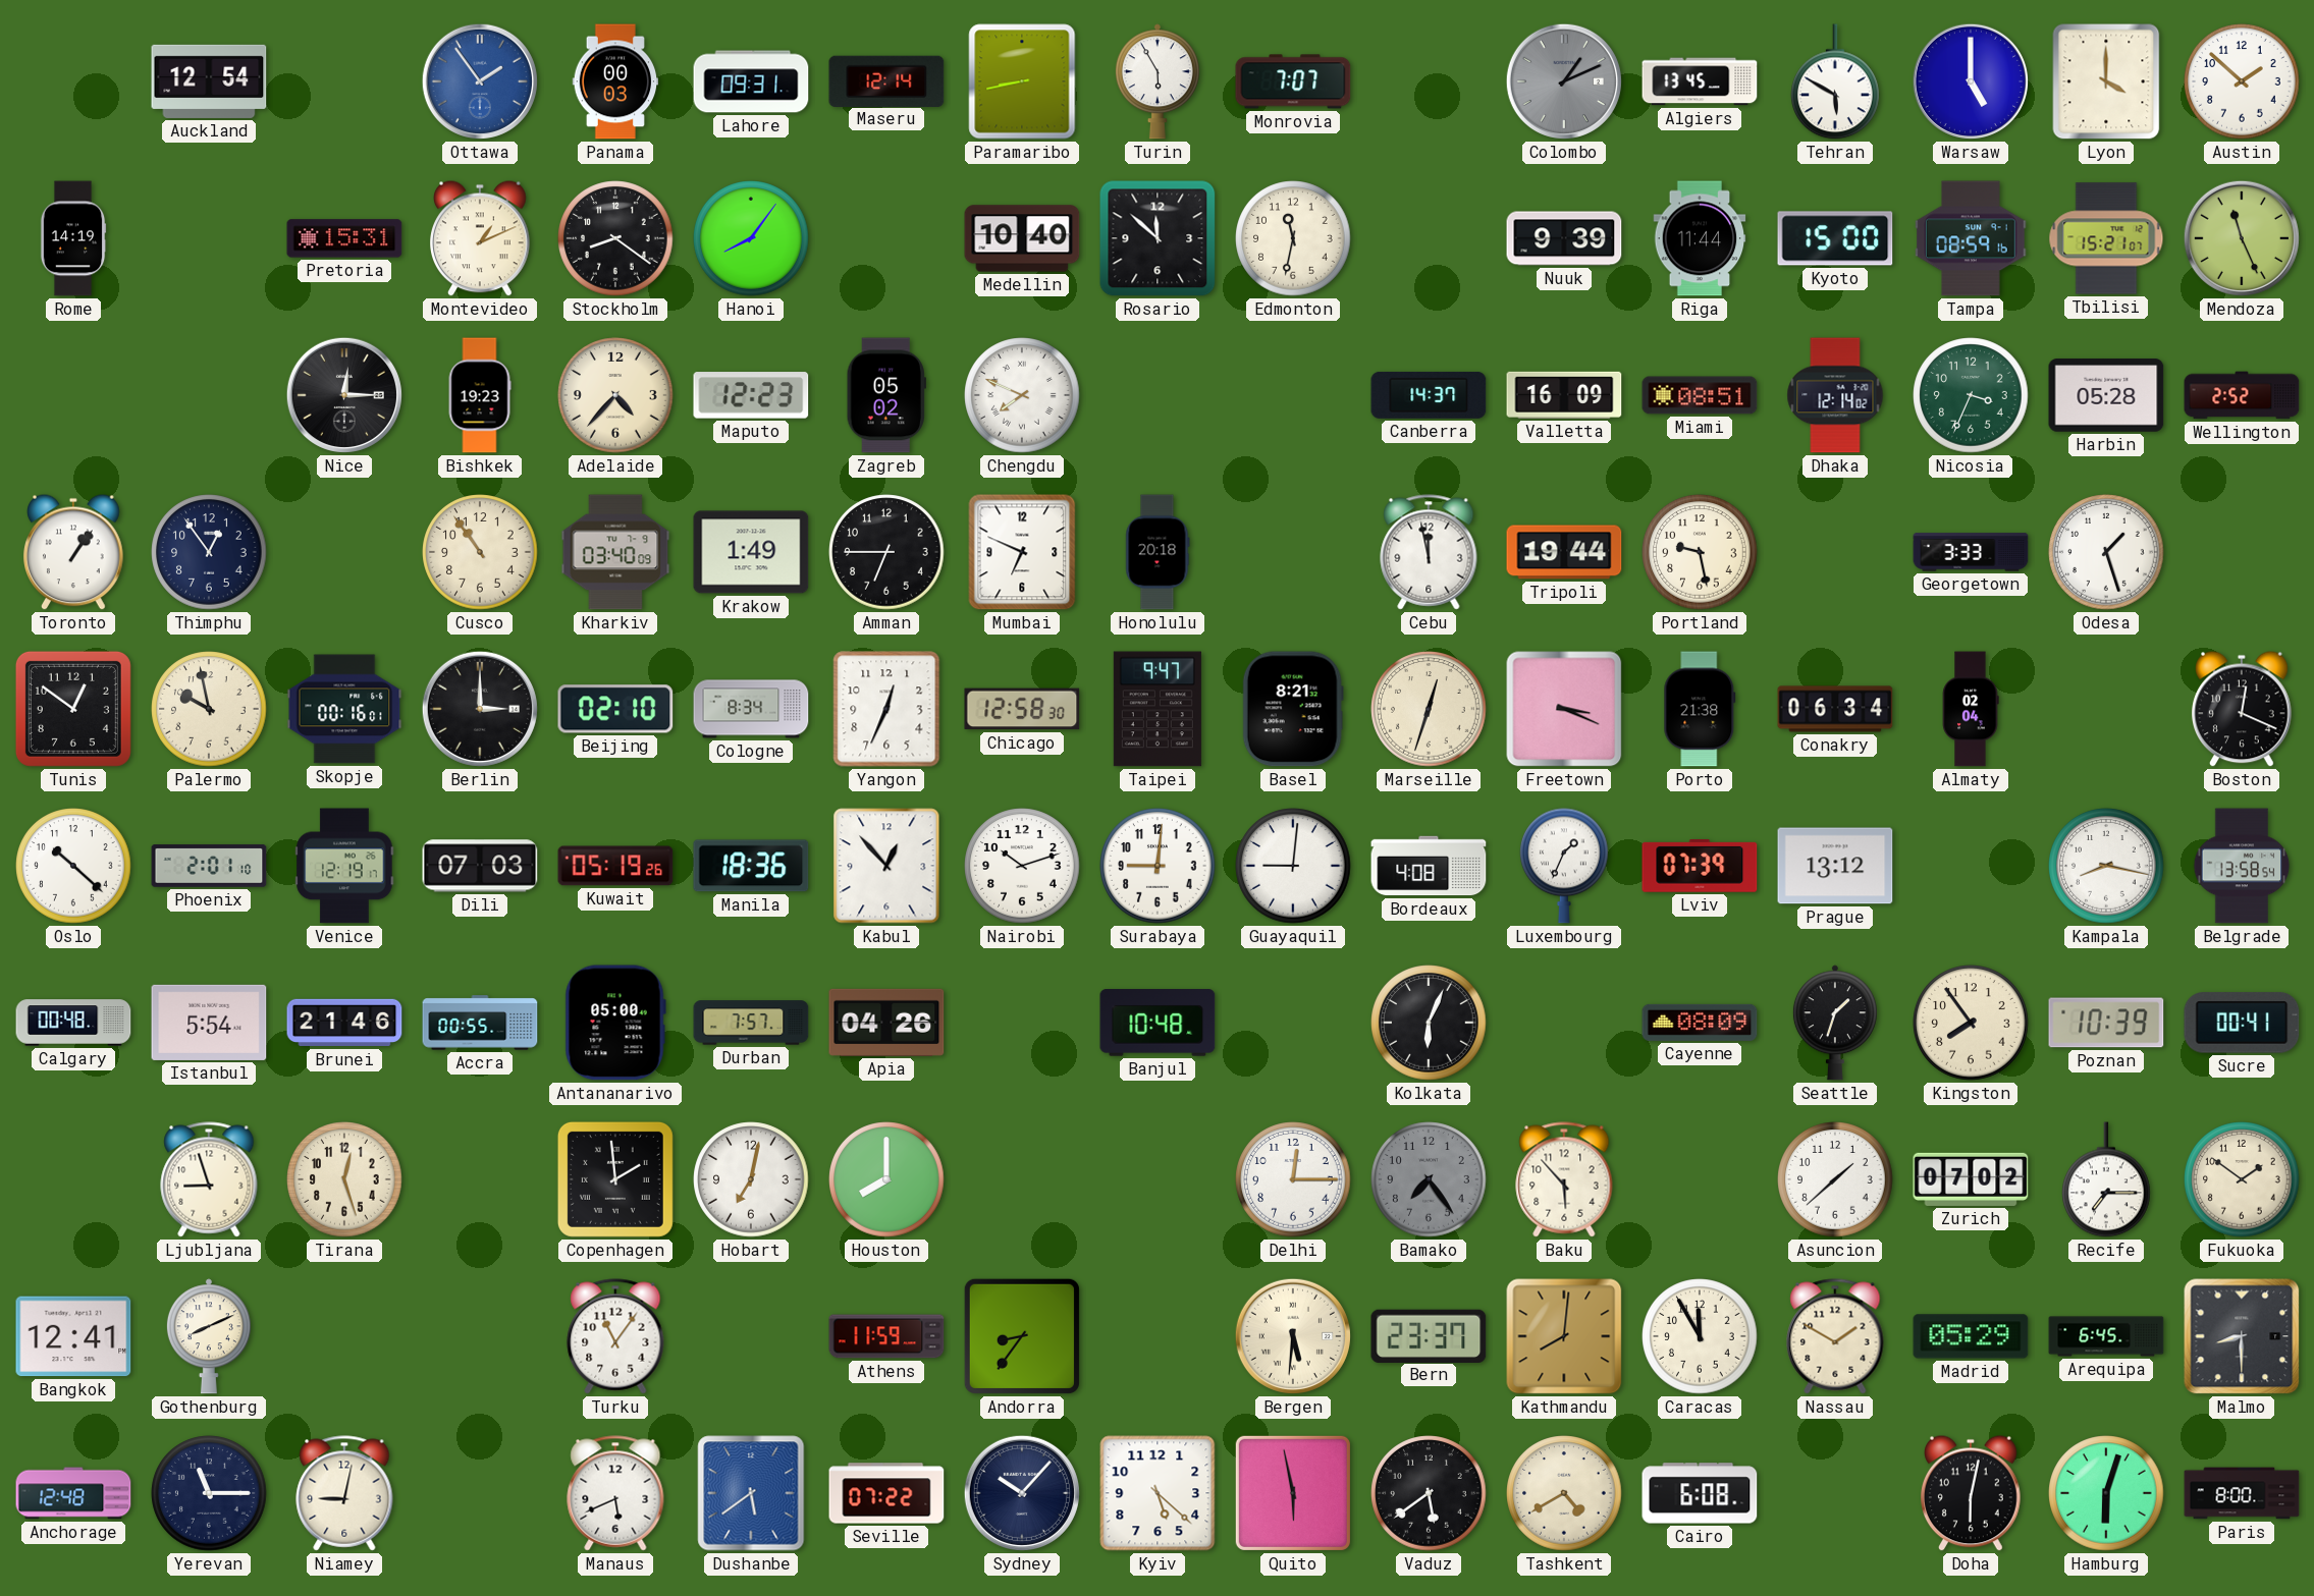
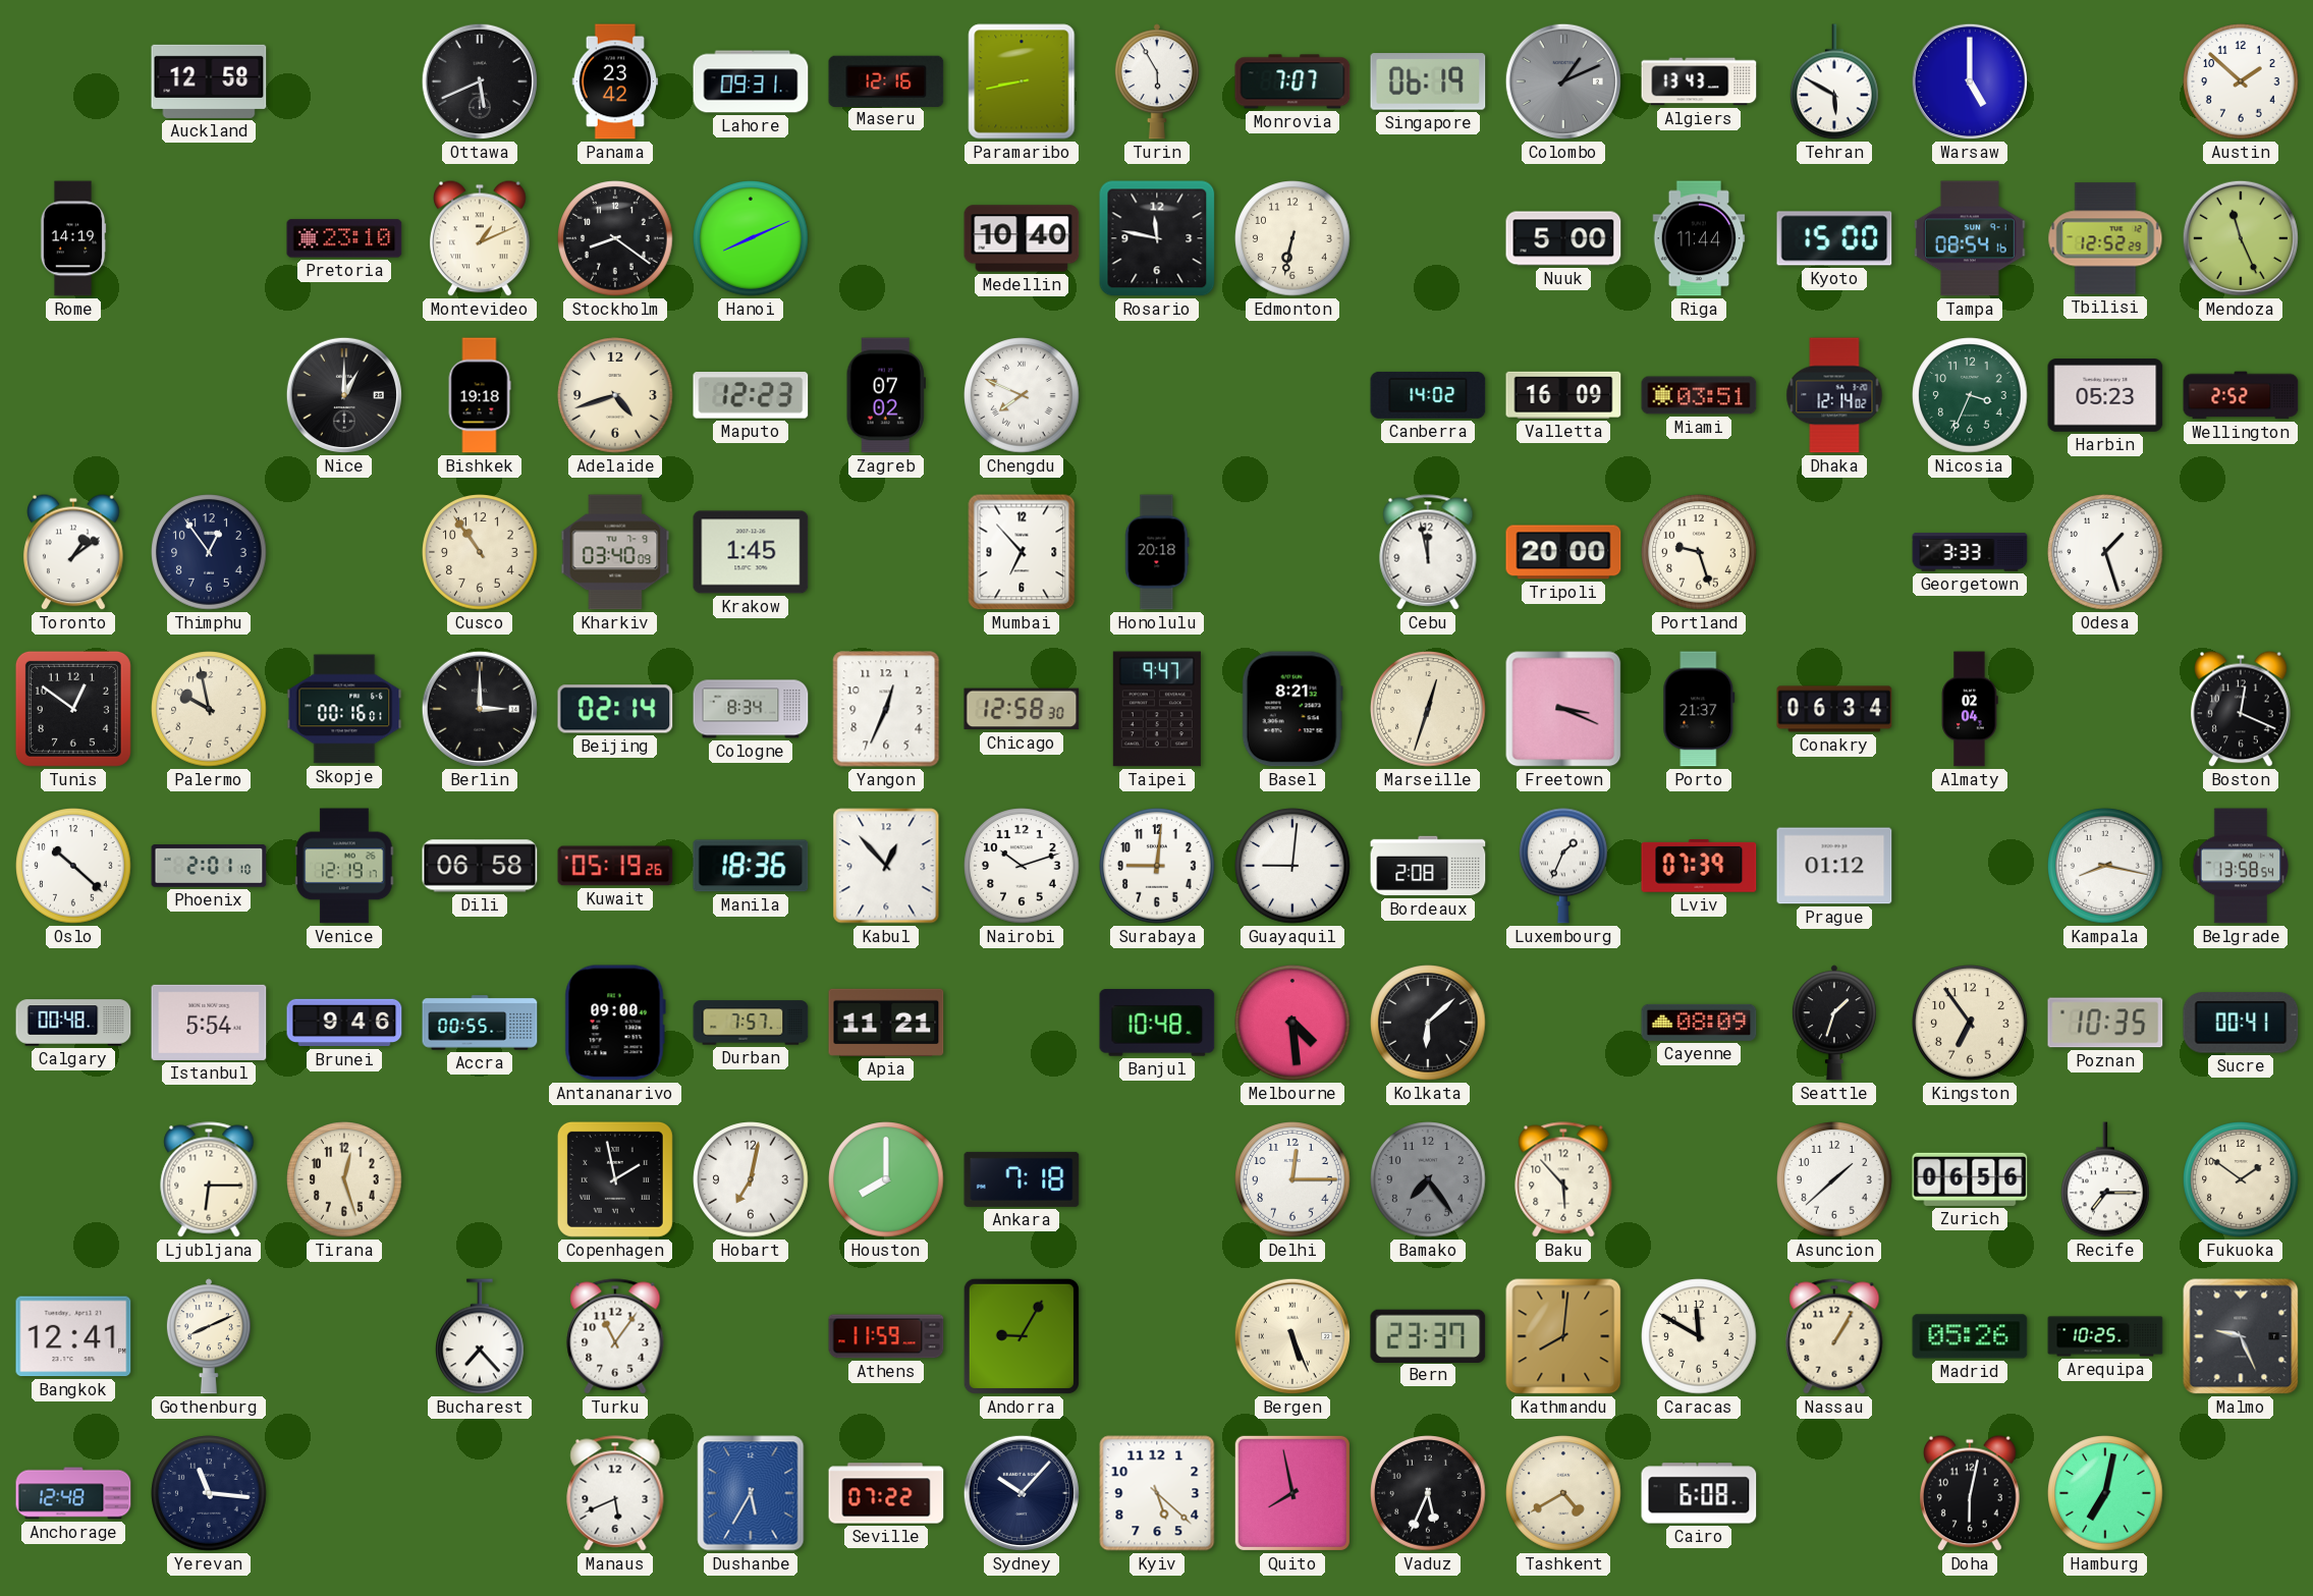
Auckland: 12:54 -> 12:58 (209, 81)
Ottawa: 1:54 -> 5:41 (480, 81)
Ottawa dial: blue -> black (480, 81)
Panama: 00:03 -> 23:42 (615, 81)
Maseru: 12:14 -> 12:16 (886, 80)
Singapore: none -> 06:19 (1428, 81)
Algiers: 13:45 -> 13:43 (1699, 81)
Lyon: 4:00 -> none (2106, 81)
Pretoria: 15:31 -> 23:10 (344, 238)
Hanoi: 8:06 -> 8:11 (751, 238)
Rosario: 11:52 -> 11:47 (1157, 238)
Edmonton: 11:32 -> 6:32 (1292, 238)
Nuuk: 9:39 -> 5:00 (1563, 238)
Tampa: 08:59 -> 08:54 (1971, 238)
Tbilisi: 15:21 -> 12:52 (2105, 238)
Nice: 12:15 -> 1:00 (344, 395)
Bishkek: 19:23 -> 19:18 (480, 395)
Adelaide: 4:37 -> 4:42 (615, 395)
Zagreb: 05:02 -> 07:02 (886, 395)
Canberra: 14:37 -> 14:02 (1428, 395)
Miami: 08:51 -> 03:51 (1699, 395)
Harbin: 05:28 -> 05:23 (2105, 395)
Toronto: 1:06 -> 1:09 (73, 552)
Krakow: 1:49 -> 1:45 (751, 552)
Amman: 6:45 -> none (886, 552)
Mumbai: 6:49 -> 6:53 (1022, 552)
Tripoli: 19:44 -> 20:00 (1563, 552)
Portland: 9:28 -> 9:27 (1699, 552)
Beijing: 02:10 -> 02:14 (615, 709)
Porto: 21:38 -> 21:37 (1699, 709)
Dili: 07:03 -> 06:58 (480, 866)
Bordeaux: 4:08 -> 2:08 (1428, 866)
Prague: 13:12 -> 01:12 (1834, 866)
Brunei: 21:46 -> 9:46 (344, 1023)
Antananarivo: 05:00 -> 09:00 (615, 1023)
Apia: 04:26 -> 11:21 (886, 1023)
Melbourne: none -> 4:29 (1292, 1023)
Kolkata: 6:04 -> 6:08 (1428, 1023)
Kingston: 7:54 -> 6:54 (1970, 1023)
Poznan: 10:39 -> 10:35 (2105, 1023)
Ljubljana: 8:57 -> 6:15 (209, 1179)
Copenhagen: 1:59 -> 1:58 (615, 1179)
Ankara: none -> 7:18 (1022, 1179)
Zurich: 07:02 -> 06:56 (1970, 1179)
Bucharest: none -> 7:23 (481, 1336)
Andorra: 8:36 -> 9:05 (1022, 1336)
Bergen: 5:31 -> 5:26 (1292, 1336)
Caracas: 11:55 -> 11:50 (1699, 1336)
Nassau: 1:50 -> 1:05 (1834, 1336)
Madrid: 05:29 -> 05:26 (1970, 1336)
Arequipa: 6:45 -> 10:25 (2105, 1336)
Malmo: 8:30 -> 9:26 (2241, 1336)
Yerevan: 11:15 -> 11:16 (209, 1493)
Niamey: 9:02 -> none (344, 1493)
Dushanbe: 5:39 -> 5:35 (751, 1493)
Quito: 5:58 -> 7:58 (1292, 1493)
Vaduz: 5:39 -> 5:34 (1428, 1493)
Hamburg: 6:03 -> 7:02 (2105, 1493)
Paris: 8:00 -> none (2242, 1493)
